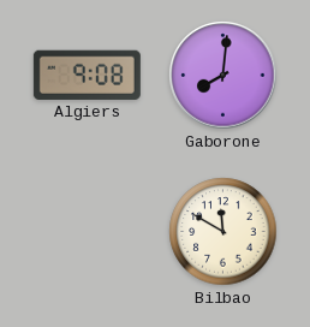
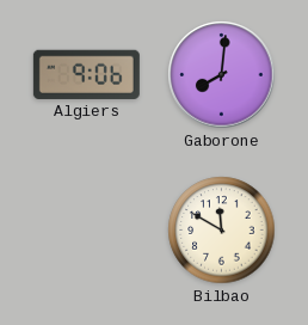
Algiers: 9:08 -> 9:06 (86, 74)
